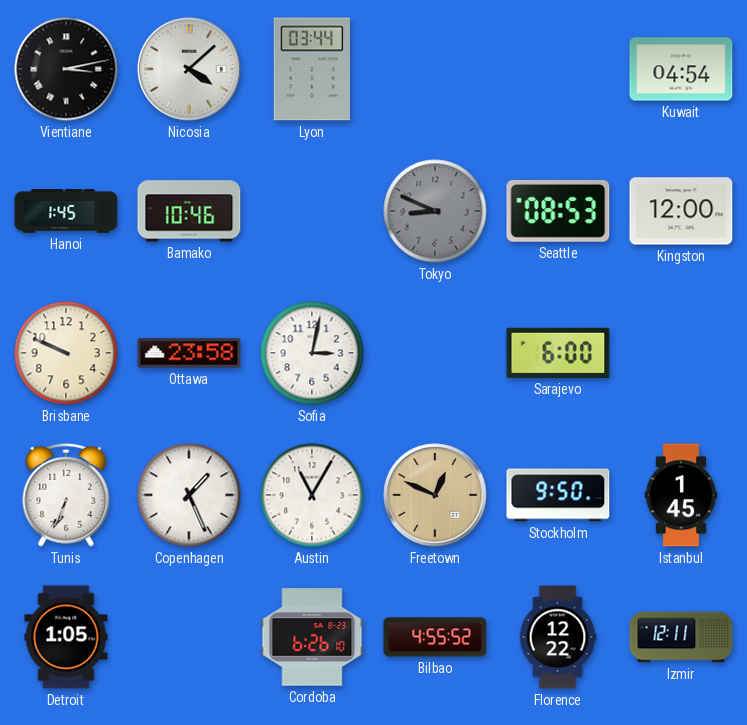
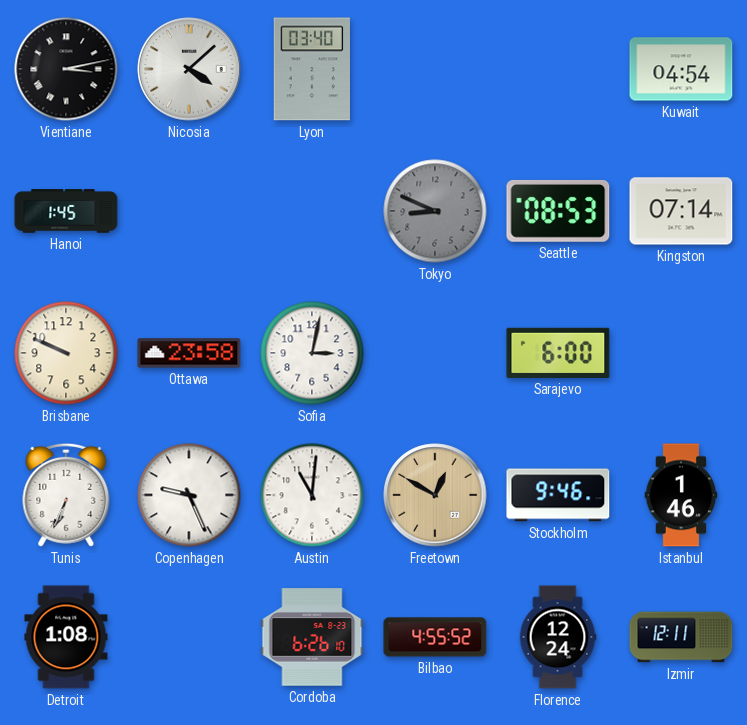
Lyon: 03:44 -> 03:40 (312, 69)
Bamako: 10:46 -> none (189, 211)
Kingston: 12:00 -> 07:14 (681, 211)
Copenhagen: 1:26 -> 9:26 (189, 495)
Austin: 11:05 -> 11:01 (312, 495)
Freetown: 12:49 -> 12:50 (435, 495)
Stockholm: 9:50 -> 9:46 (558, 495)
Istanbul: 1:45 -> 1:46 (681, 495)
Detroit: 1:05 -> 1:08 (66, 637)
Florence: 12:22 -> 12:24 (558, 637)
